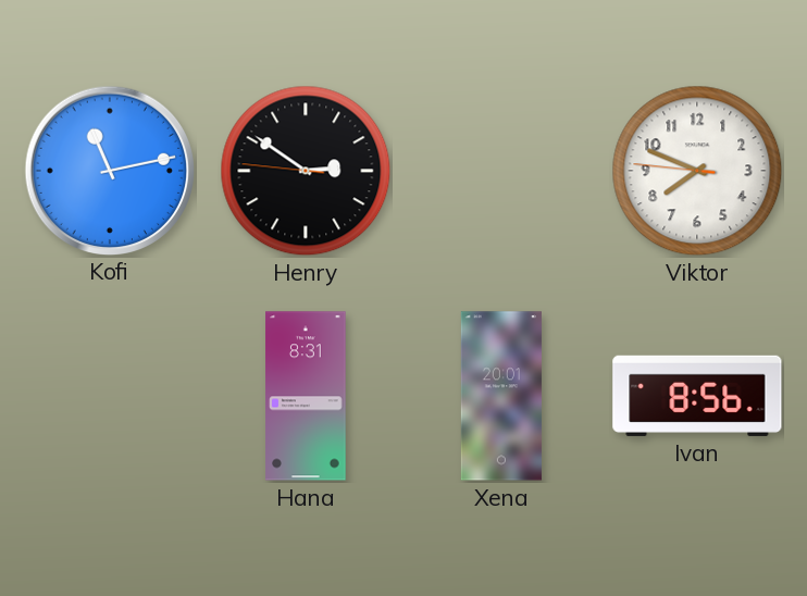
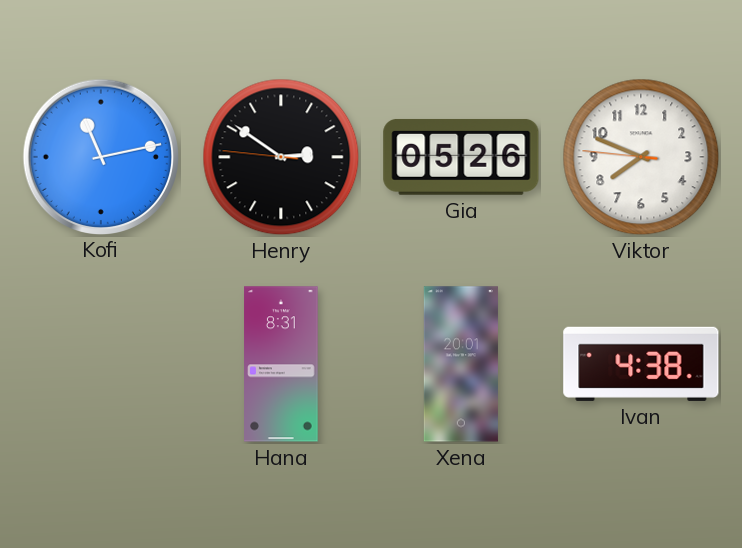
Gia: none -> 05:26 (461, 157)
Ivan: 8:56 -> 4:38 (641, 364)
